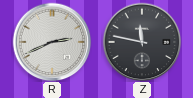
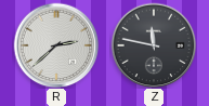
R: 2:41 -> 2:38 (56, 45)
